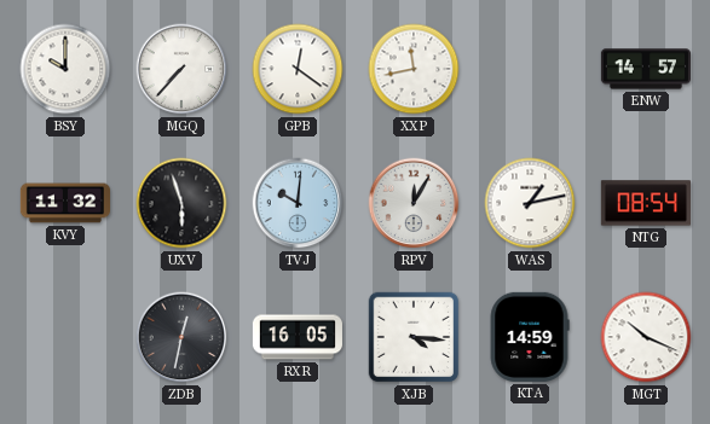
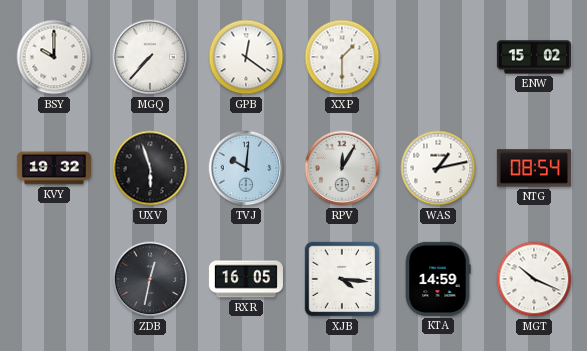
XXP: 11:43 -> 1:30 (342, 57)
ENW: 14:57 -> 15:02 (533, 57)
KVY: 11:32 -> 19:32 (53, 168)
